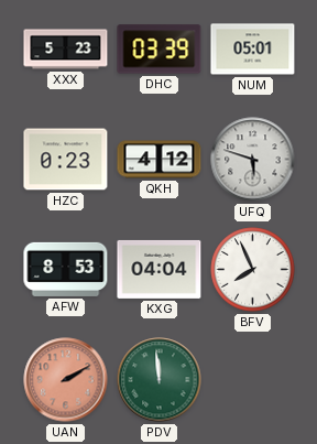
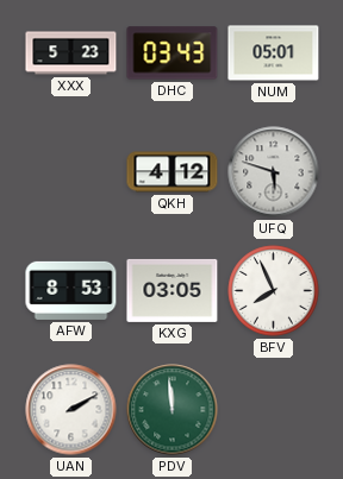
DHC: 03:39 -> 03:43 (173, 53)
HZC: 0:23 -> none (66, 160)
KXG: 04:04 -> 03:05 (173, 290)
UAN dial: salmon -> white (71, 410)
